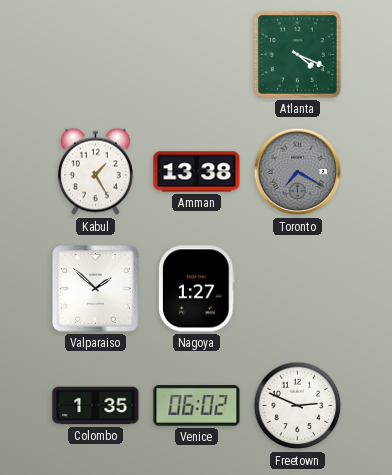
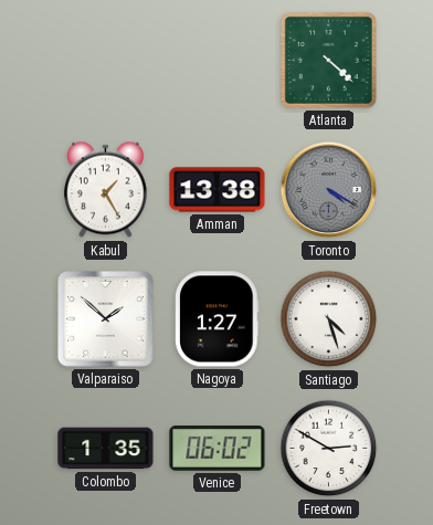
Atlanta: 4:19 -> 4:22 (328, 60)
Toronto: 7:20 -> 4:20 (329, 190)
Santiago: none -> 4:27 (329, 319)
Freetown: 2:49 -> 2:50 (329, 449)
